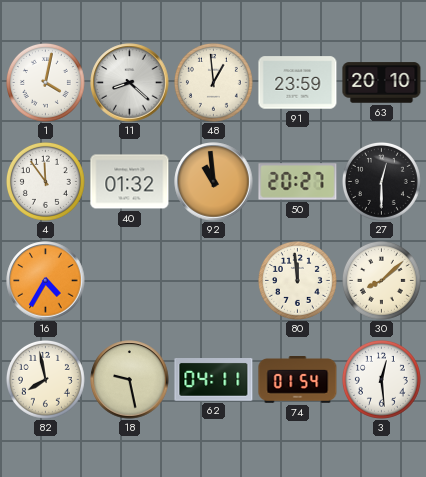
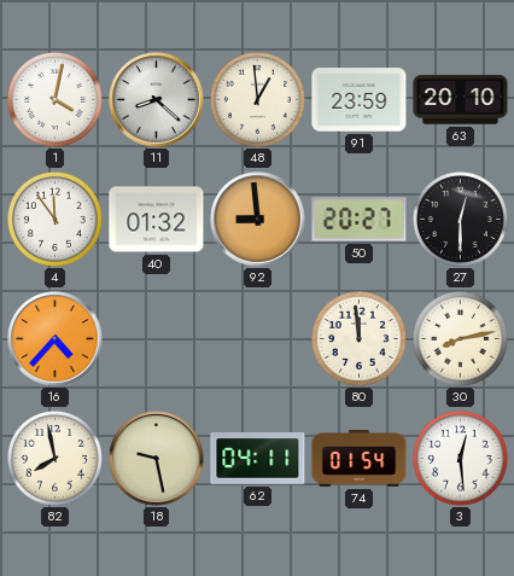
92: 10:59 -> 8:59 (258, 220)
16: 4:35 -> 4:37 (56, 339)
30: 8:08 -> 8:13 (460, 338)
